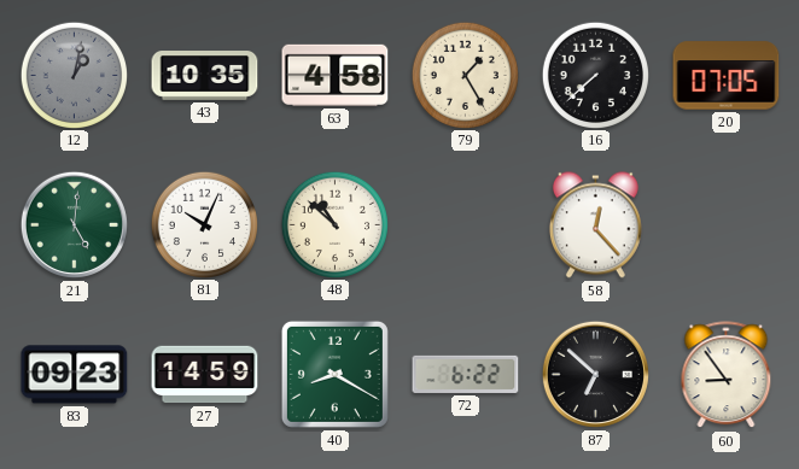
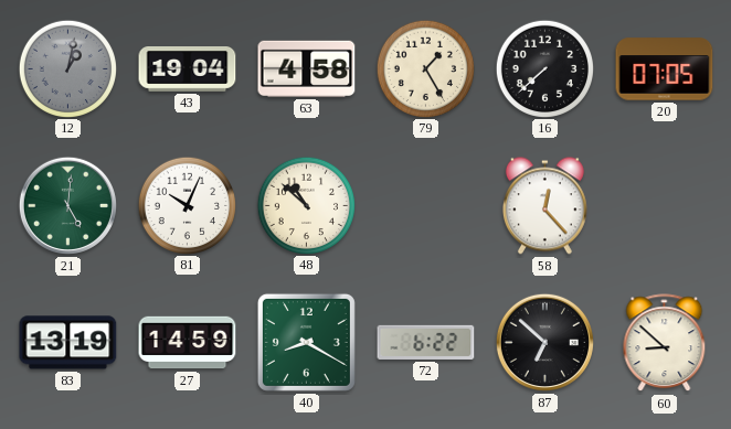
43: 10:35 -> 19:04 (188, 69)
83: 09:23 -> 13:19 (68, 343)
60: 8:54 -> 8:52 (665, 343)
